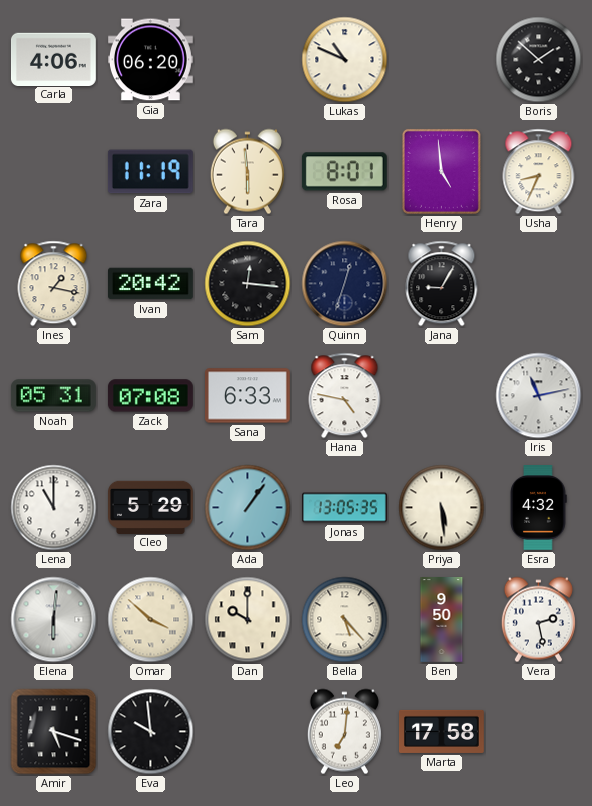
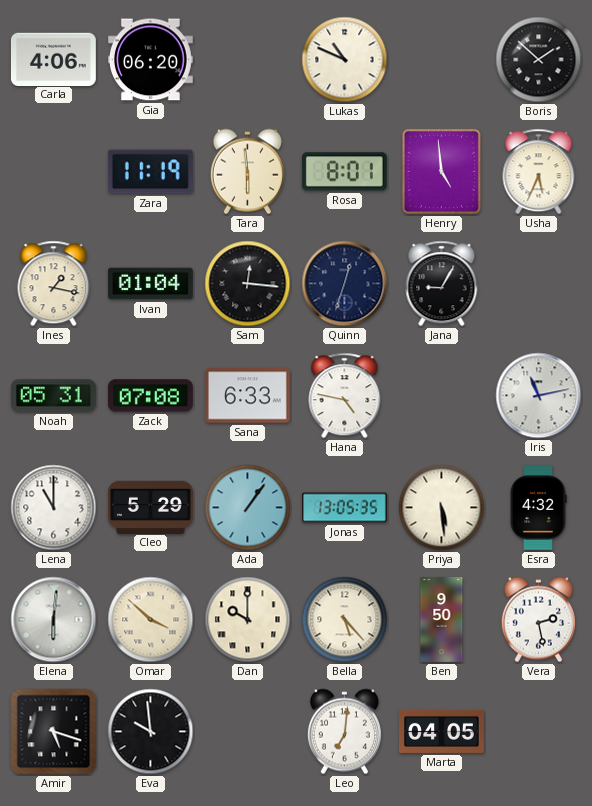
Usha: 8:34 -> 5:34 (539, 172)
Ivan: 20:42 -> 01:04 (151, 284)
Marta: 17:58 -> 04:05 (442, 731)
